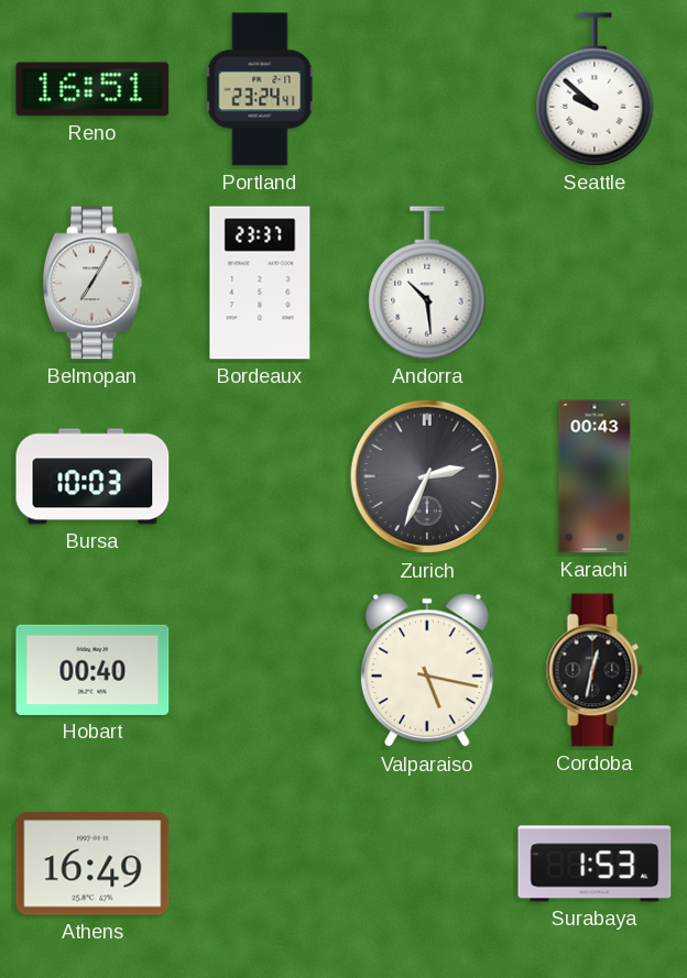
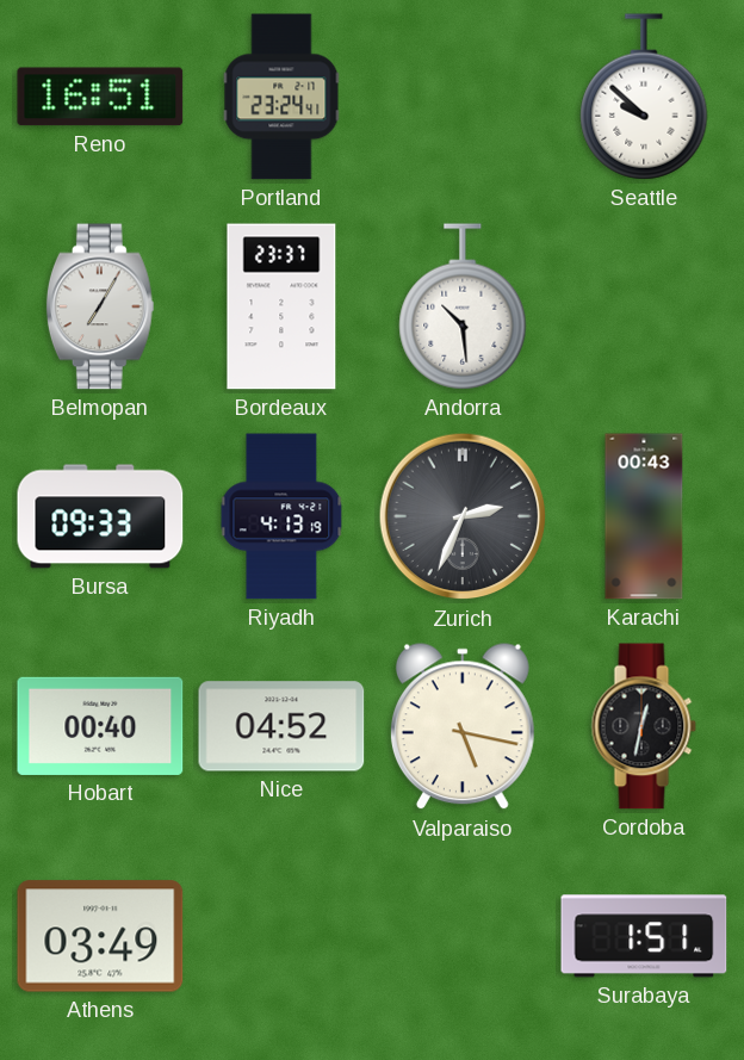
Bursa: 10:03 -> 09:33 (100, 516)
Riyadh: none -> 4:13 (281, 516)
Nice: none -> 04:52 (281, 726)
Athens: 16:49 -> 03:49 (100, 936)
Surabaya: 1:53 -> 1:51 (644, 936)
